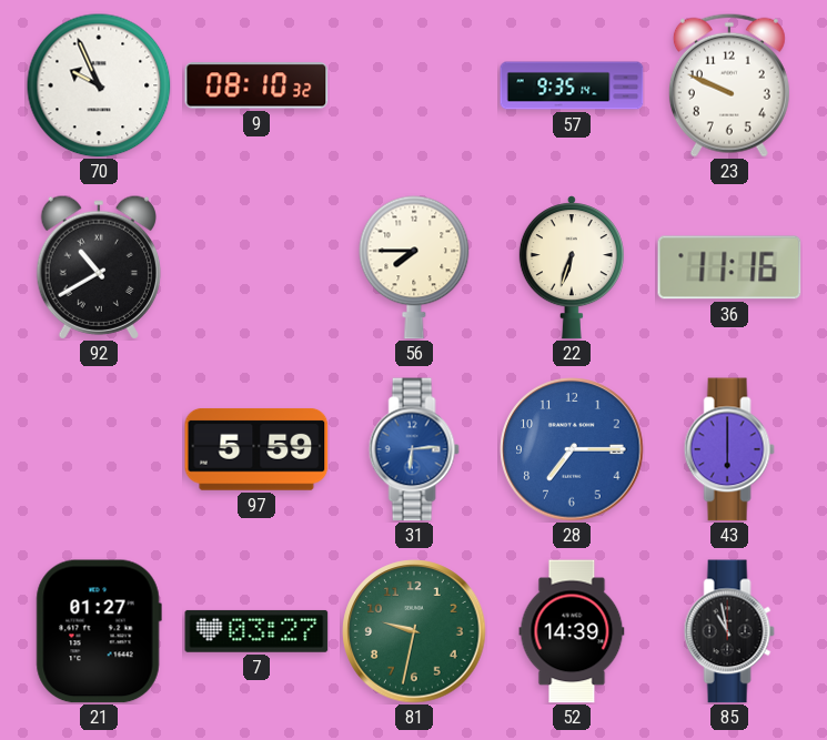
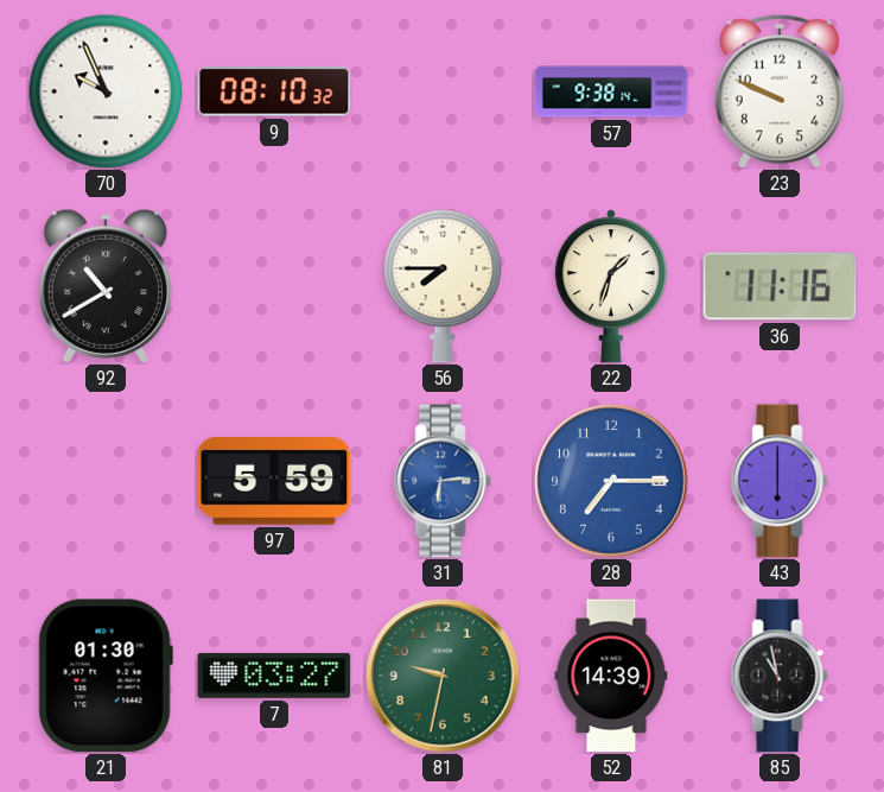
57: 9:35 -> 9:38 (611, 91)
22: 6:33 -> 1:33 (611, 286)
21: 01:27 -> 01:30 (106, 676)
